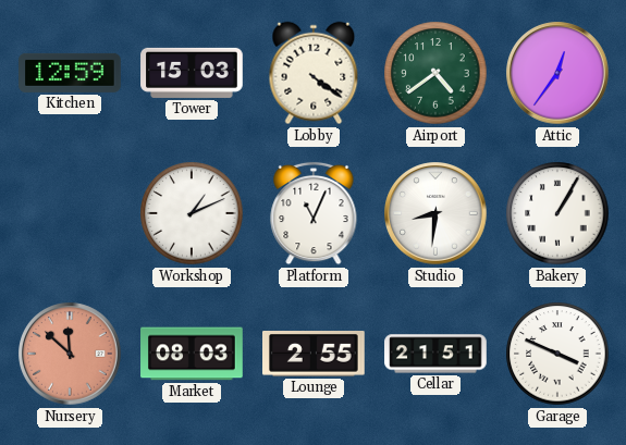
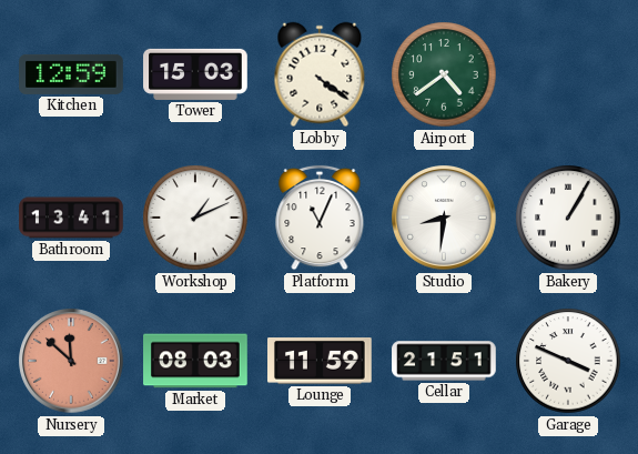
Attic: 12:36 -> none (557, 73)
Bathroom: none -> 13:41 (71, 218)
Lounge: 2:55 -> 11:59 (321, 362)
